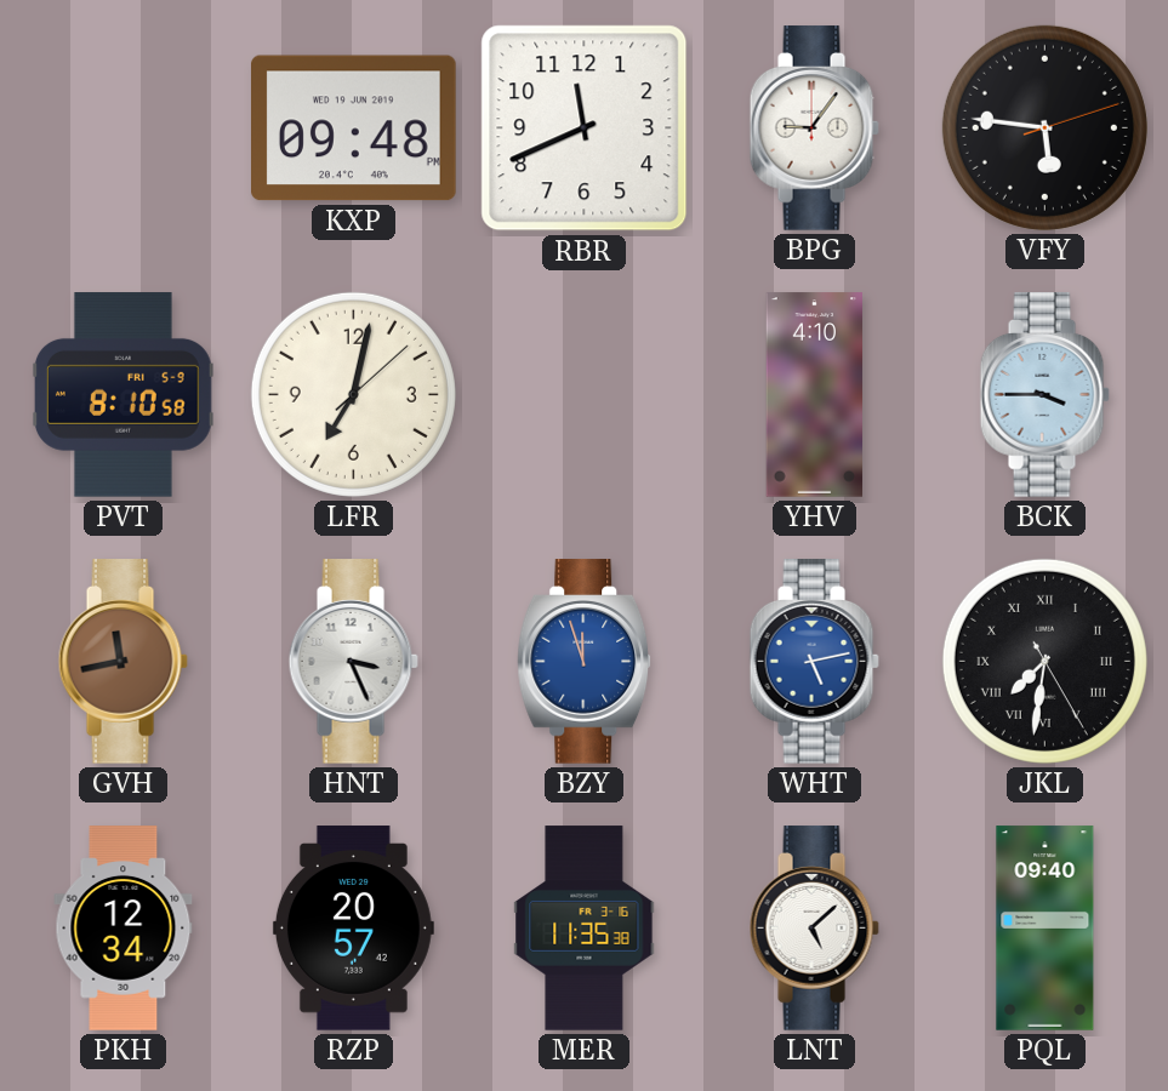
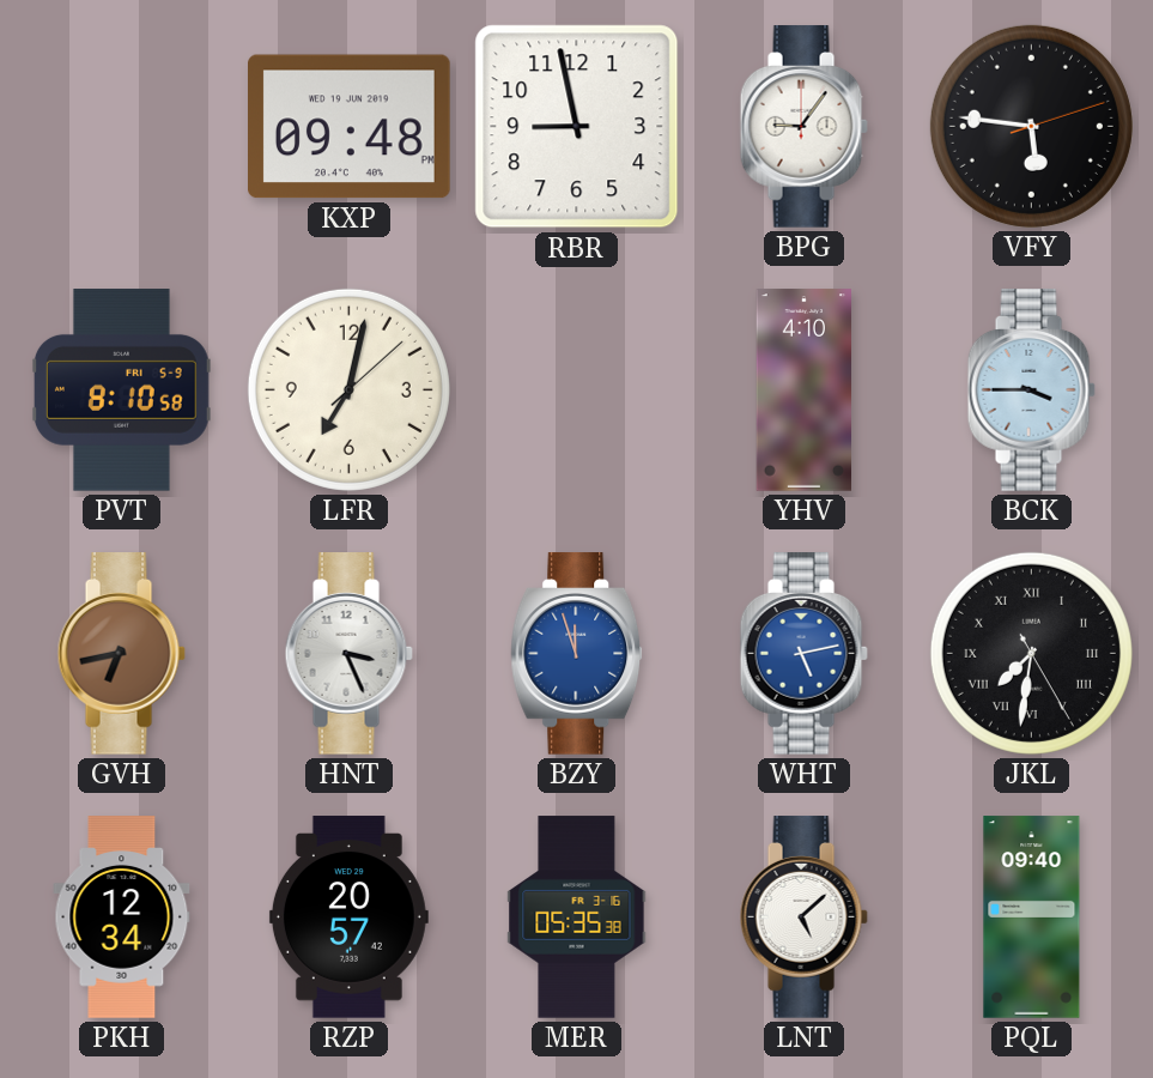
RBR: 11:41 -> 8:58 (577, 127)
GVH: 11:43 -> 6:43 (121, 654)
MER: 11:35 -> 05:35 (577, 917)
